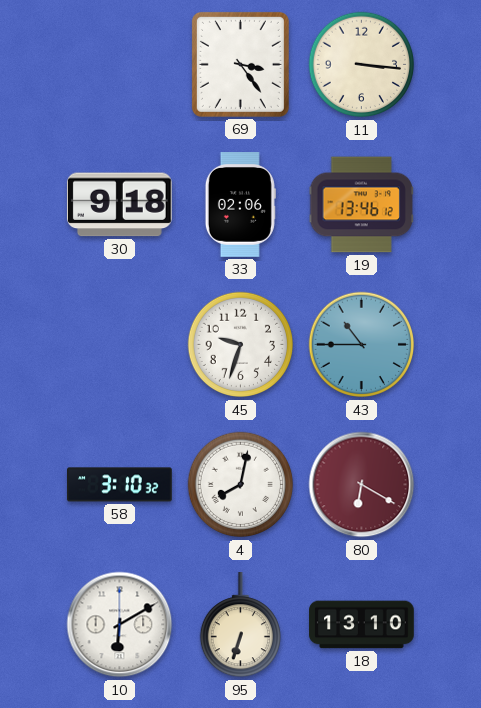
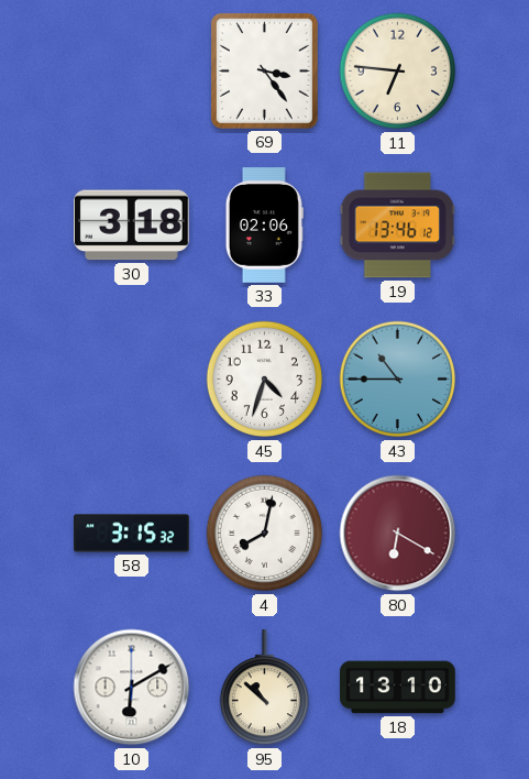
11: 3:16 -> 6:46 (398, 72)
30: 9:18 -> 3:18 (131, 226)
45: 9:33 -> 4:33 (265, 380)
58: 3:10 -> 3:15 (132, 534)
95: 6:33 -> 10:52 (264, 689)
